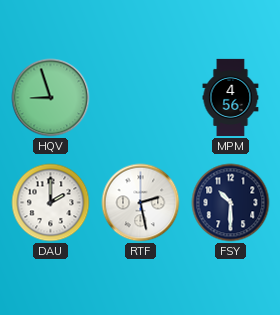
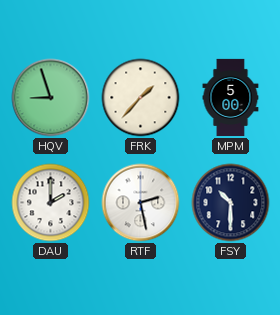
FRK: none -> 1:37 (141, 98)
MPM: 4:56 -> 5:00 (231, 98)
